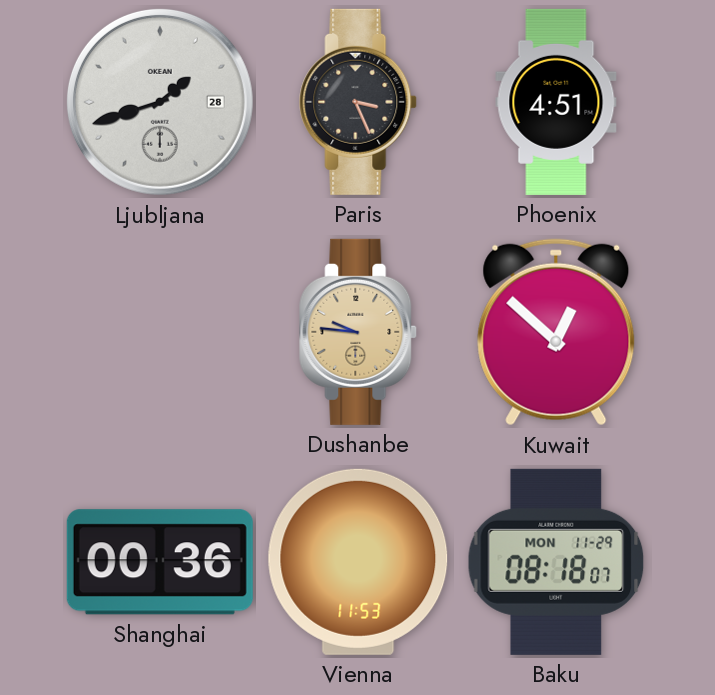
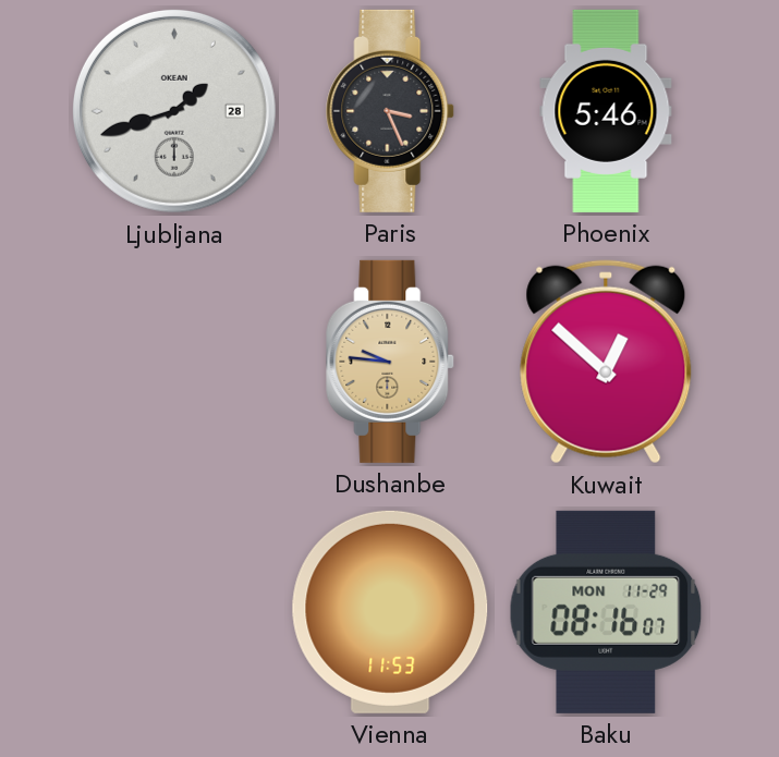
Phoenix: 4:51 -> 5:46 (606, 111)
Shanghai: 00:36 -> none (160, 562)
Baku: 08:18 -> 08:16 (606, 612)
